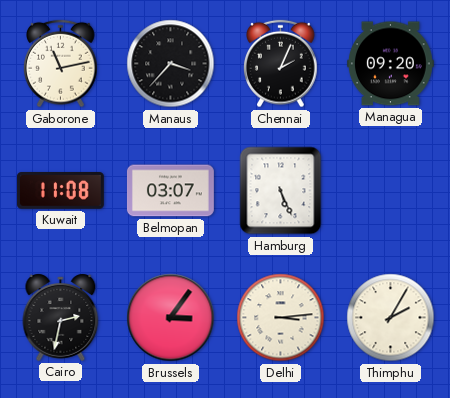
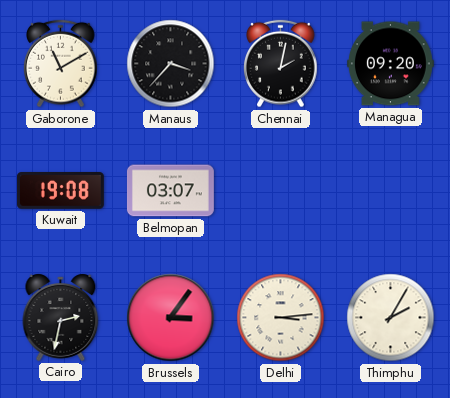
Gaborone: 11:13 -> 11:10 (61, 64)
Chennai: 2:04 -> 2:02 (281, 64)
Kuwait: 11:08 -> 19:08 (60, 191)
Hamburg: 5:26 -> none (281, 191)
